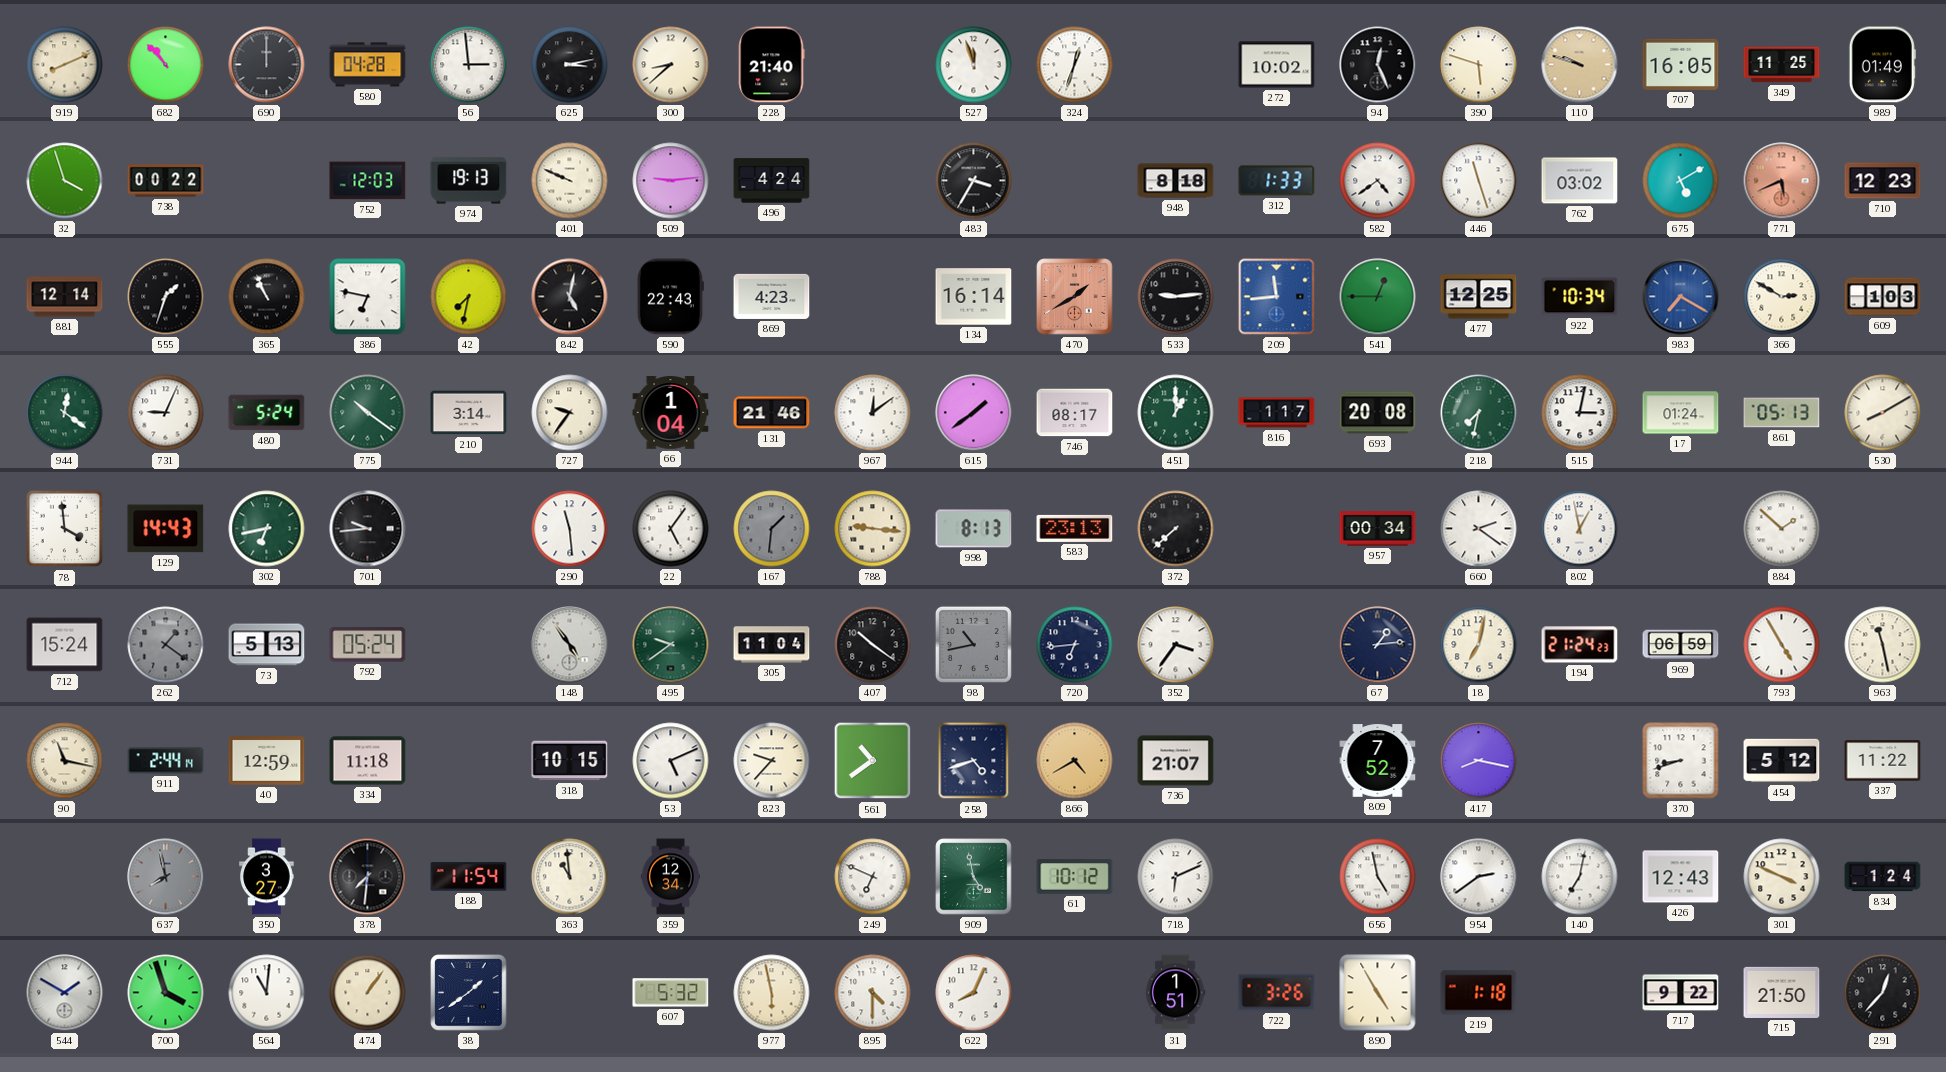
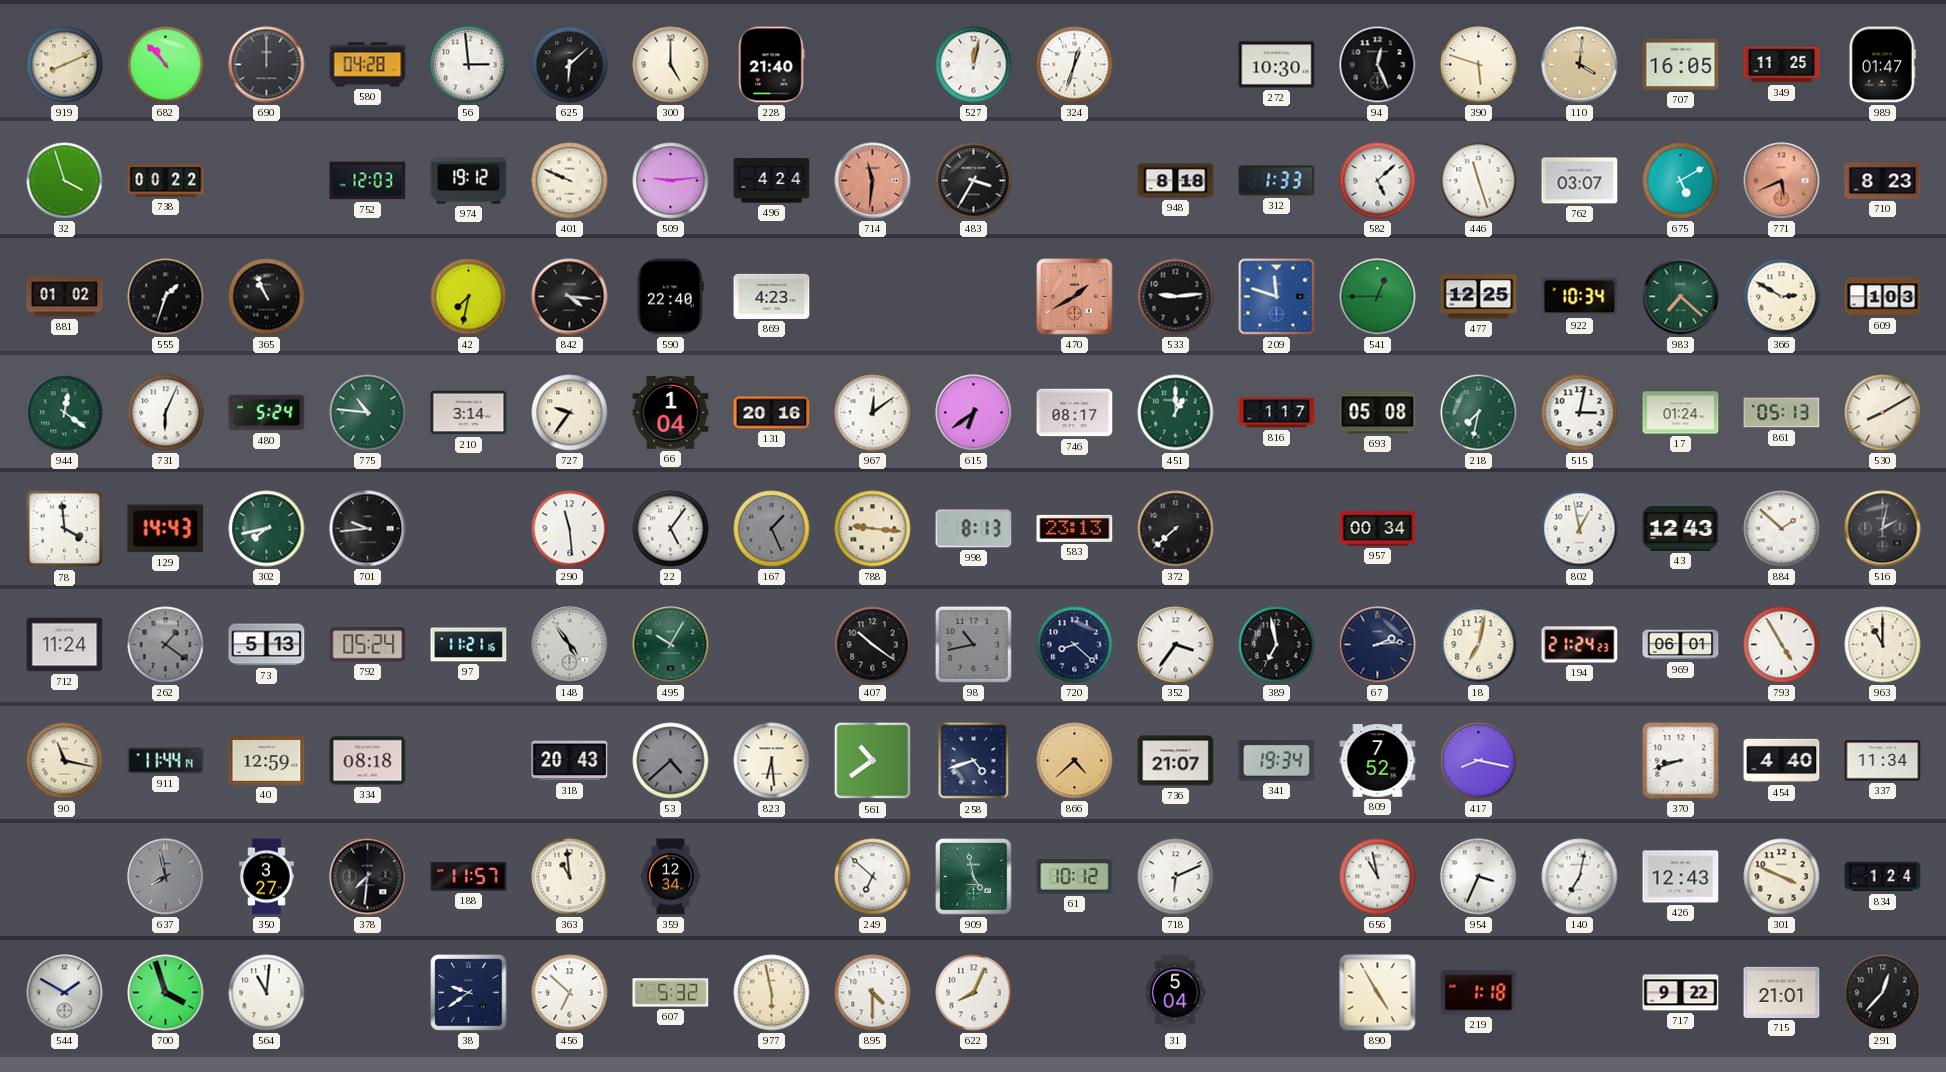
625: 3:13 -> 6:08 (570, 65)
300: 8:38 -> 5:00 (671, 65)
527: 11:57 -> 12:02 (974, 65)
272: 10:02 -> 10:30 (1277, 65)
110: 9:48 -> 4:01 (1580, 65)
989: 01:49 -> 01:47 (1882, 65)
974: 19:13 -> 19:12 (469, 181)
714: none -> 11:31 (873, 181)
582: 4:39 -> 5:08 (1378, 181)
762: 03:02 -> 03:07 (1580, 181)
710: 12:23 -> 8:23 (1883, 181)
881: 12:14 -> 01:02 (65, 297)
386: 6:47 -> none (368, 297)
842: 5:02 -> 4:16 (570, 297)
590: 22:43 -> 22:40 (670, 297)
134: 16:14 -> none (974, 297)
209: 11:44 -> 11:48 (1277, 297)
983: 7:20 -> 7:22 (1681, 297)
983 dial: blue -> green (1681, 297)
731: 9:04 -> 6:04 (166, 413)
775: 10:21 -> 10:46 (368, 413)
131: 21:46 -> 20:16 (772, 413)
615: 1:39 -> 6:39 (974, 413)
693: 20:08 -> 05:08 (1378, 413)
302: 6:43 -> 7:43 (267, 529)
167: 1:31 -> 1:26 (772, 529)
660: 2:21 -> none (1479, 529)
43: none -> 12:43 (1681, 529)
516: none -> 2:02 (1883, 529)
712: 15:24 -> 11:24 (65, 645)
97: none -> 11:21 (469, 645)
495: 9:39 -> 10:05 (671, 645)
305: 11:04 -> none (772, 645)
720: 6:44 -> 8:22 (1075, 645)
389: none -> 6:58 (1277, 645)
67: 1:14 -> 2:14 (1378, 645)
969: 06:59 -> 06:01 (1681, 645)
963: 11:28 -> 11:00 (1883, 645)
911: 2:44 -> 11:44 (166, 761)
334: 11:18 -> 08:18 (368, 761)
318: 10:15 -> 20:43 (570, 761)
53: 5:11 -> 4:38 (671, 761)
53 dial: white -> grey (671, 761)
823: 9:37 -> 6:29 (772, 761)
866: 4:40 -> 4:38 (1075, 761)
341: none -> 19:34 (1277, 761)
454: 5:12 -> 4:40 (1782, 761)
337: 11:22 -> 11:34 (1883, 761)
188: 11:54 -> 11:57 (469, 877)
249: 6:49 -> 6:52 (873, 877)
656: 4:58 -> 10:58 (1378, 877)
954: 2:39 -> 3:34 (1479, 877)
474: 1:06 -> none (368, 993)
38: 1:39 -> 9:39 (469, 993)
456: none -> 6:52 (570, 993)
31: 1:51 -> 5:04 (1175, 993)
722: 3:26 -> none (1277, 993)
715: 21:50 -> 21:01 (1782, 992)
